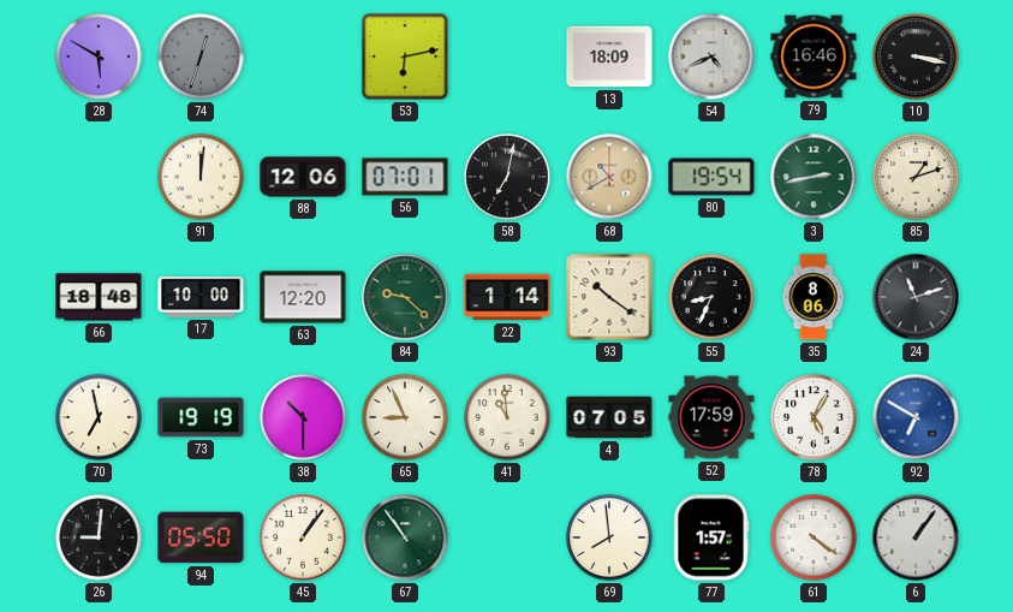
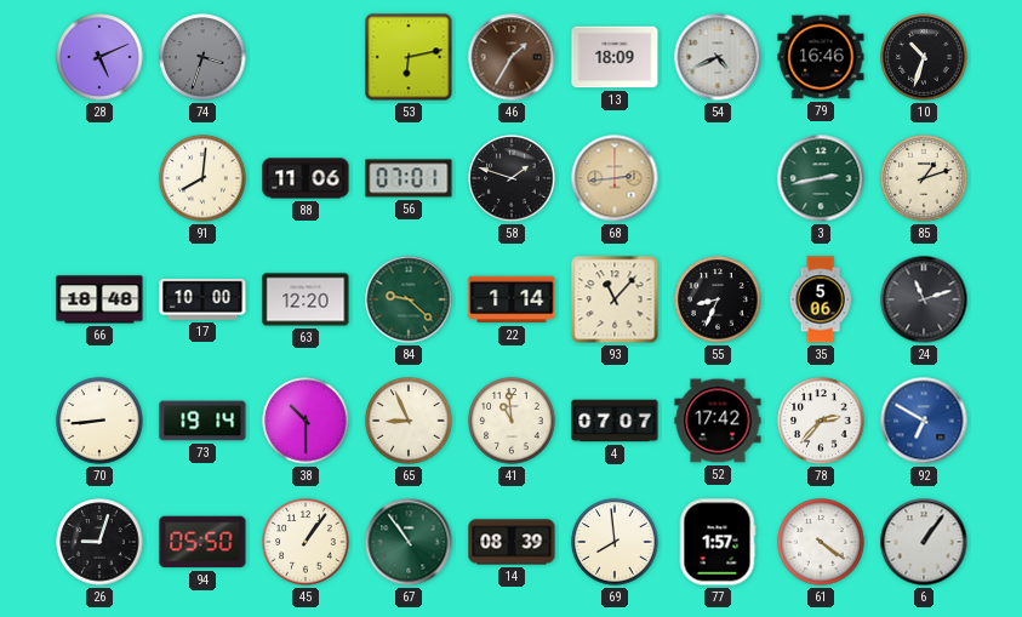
28: 5:50 -> 5:11 (99, 57)
74: 12:33 -> 3:33 (202, 57)
46: none -> 1:35 (512, 57)
10: 3:17 -> 10:33 (924, 57)
91: 12:01 -> 8:01 (202, 178)
88: 12:06 -> 11:06 (306, 178)
58: 7:02 -> 1:48 (512, 178)
68: 10:40 -> 2:44 (615, 178)
80: 19:54 -> none (711, 177)
93: 10:21 -> 11:07 (615, 299)
35: 8:06 -> 5:06 (821, 299)
70: 6:58 -> 8:44 (99, 421)
73: 19:19 -> 19:14 (202, 421)
4: 07:05 -> 07:07 (615, 421)
52: 17:59 -> 17:42 (718, 421)
78: 5:05 -> 2:37 (821, 421)
26: 9:01 -> 9:03 (99, 542)
14: none -> 08:39 (512, 542)
